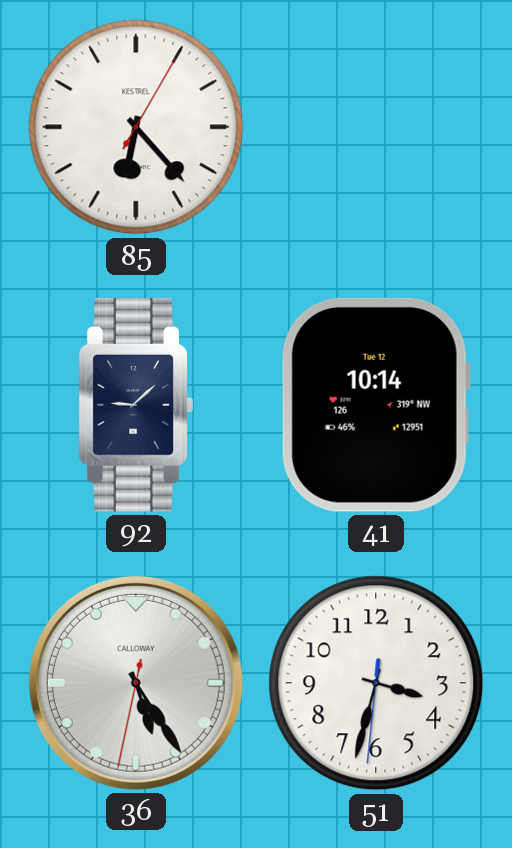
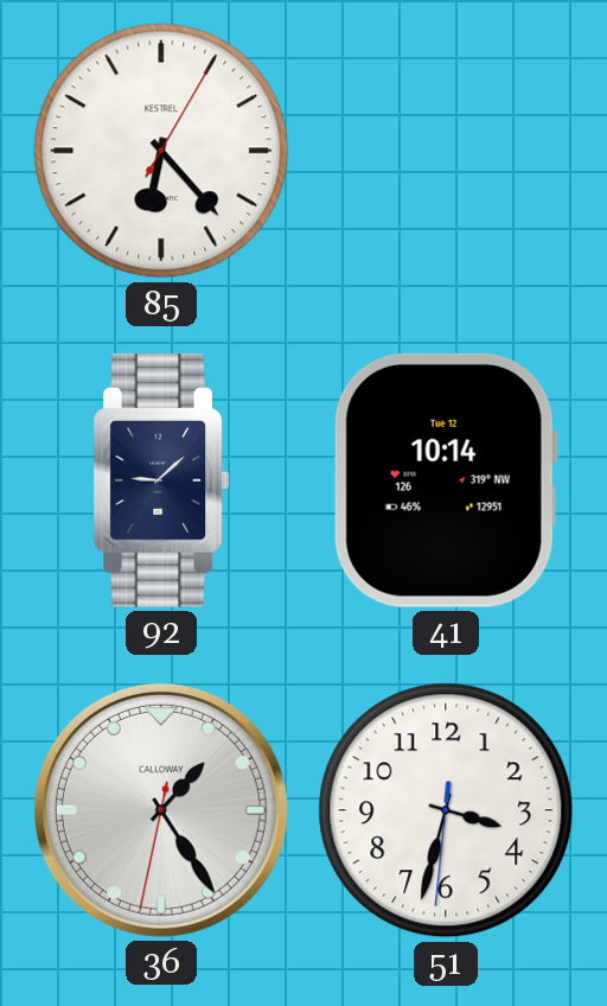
36: 5:24 -> 1:24 (161, 810)
